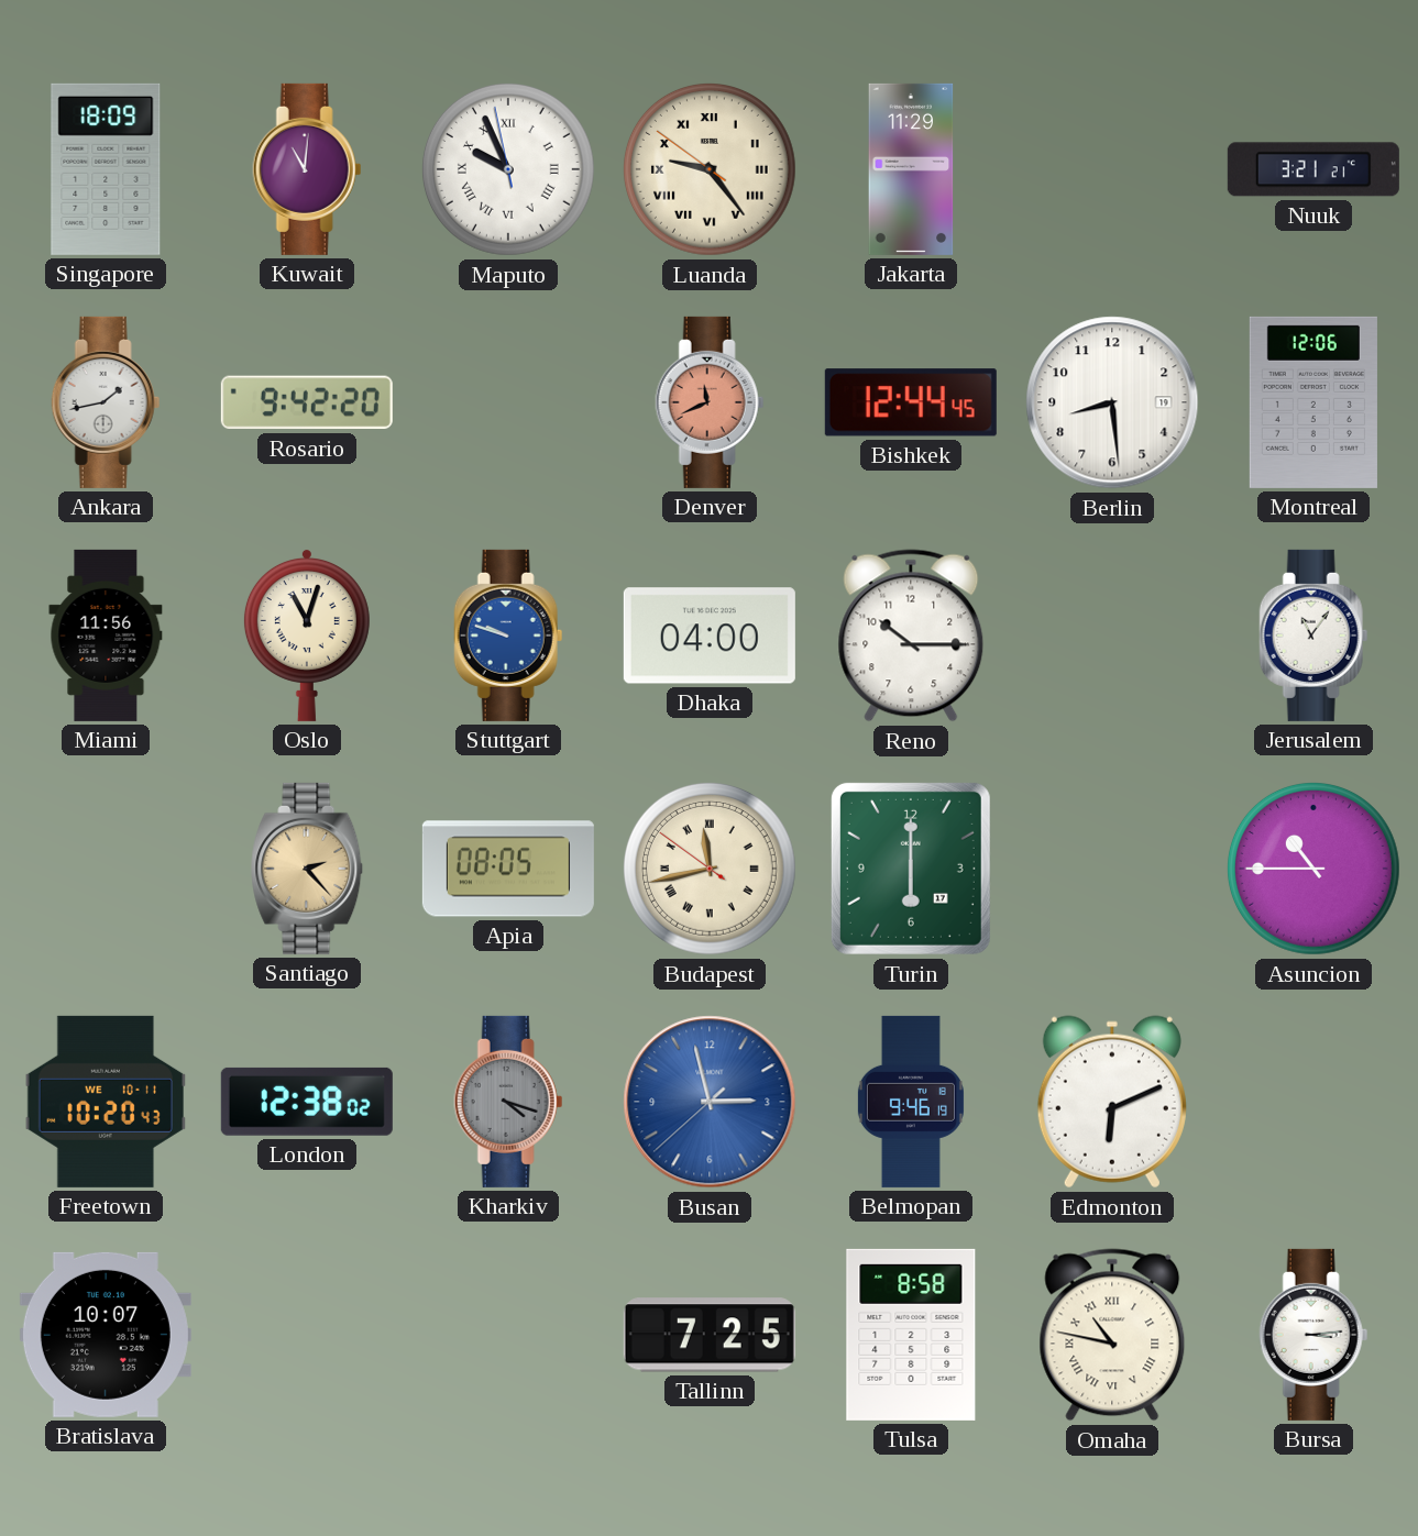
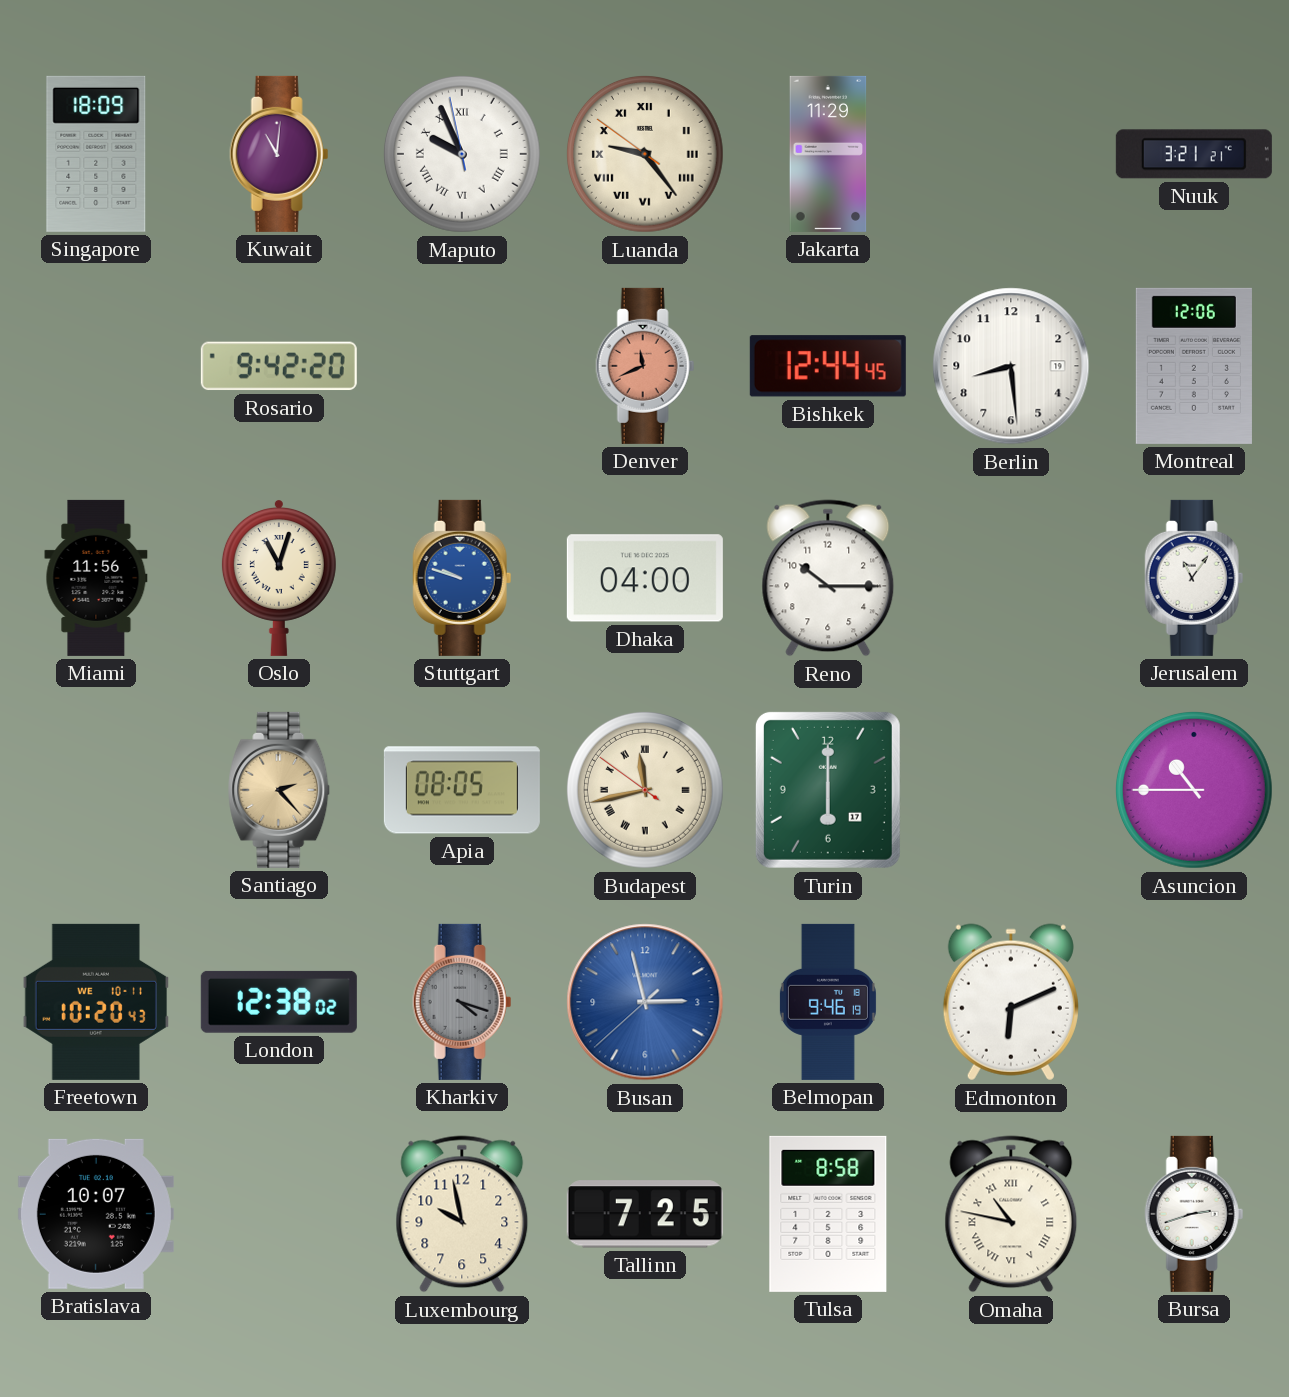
Ankara: 1:43 -> none (106, 402)
Luxembourg: none -> 9:58 (462, 1214)
Bursa: 3:14 -> 2:42 (1194, 1214)
